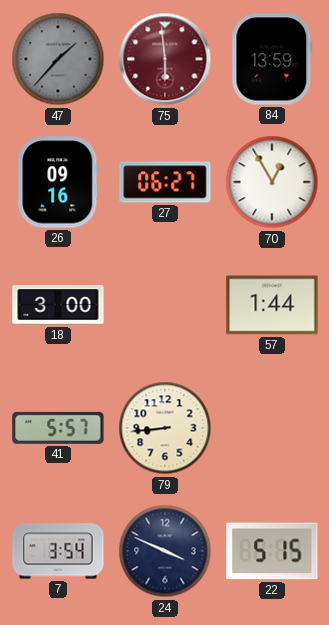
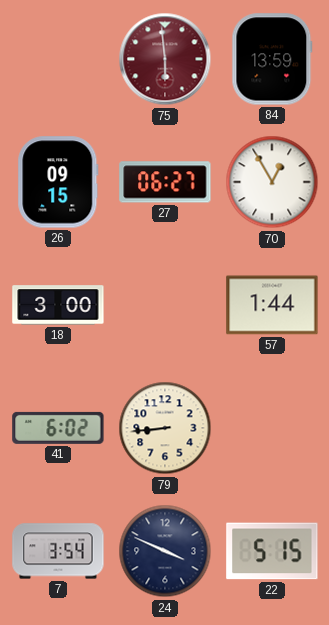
47: 1:37 -> none (58, 59)
26: 09:16 -> 09:15 (58, 182)
41: 5:57 -> 6:02 (58, 428)
